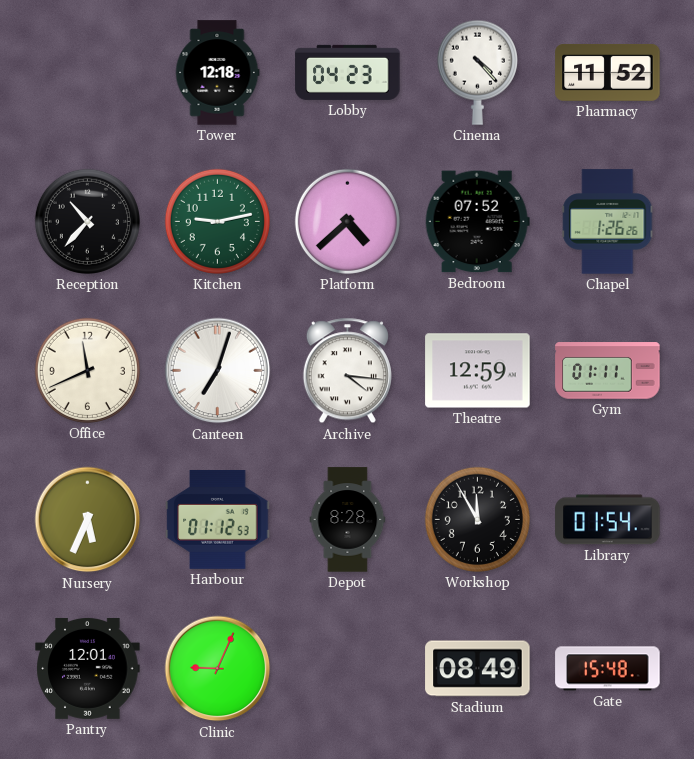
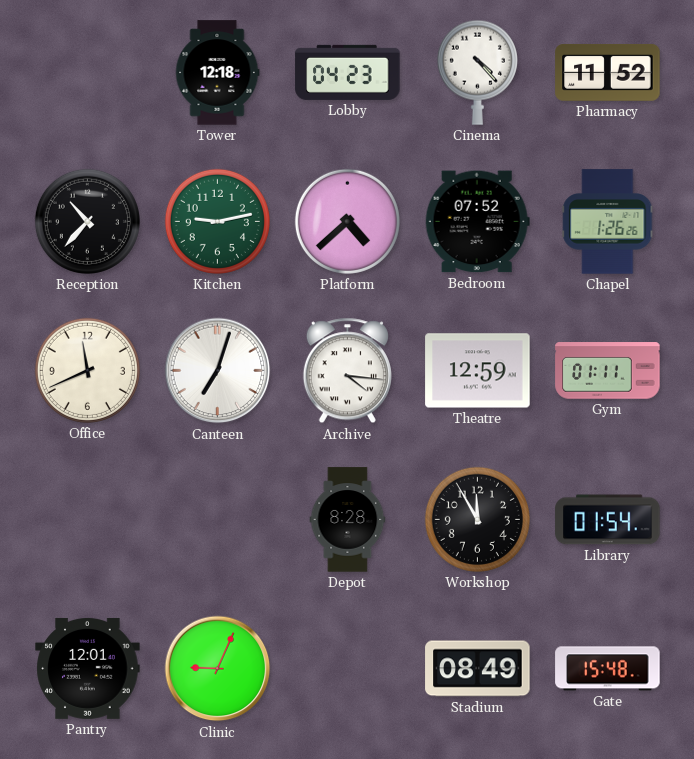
Nursery: 5:34 -> none (88, 520)
Harbour: 01:12 -> none (218, 519)
